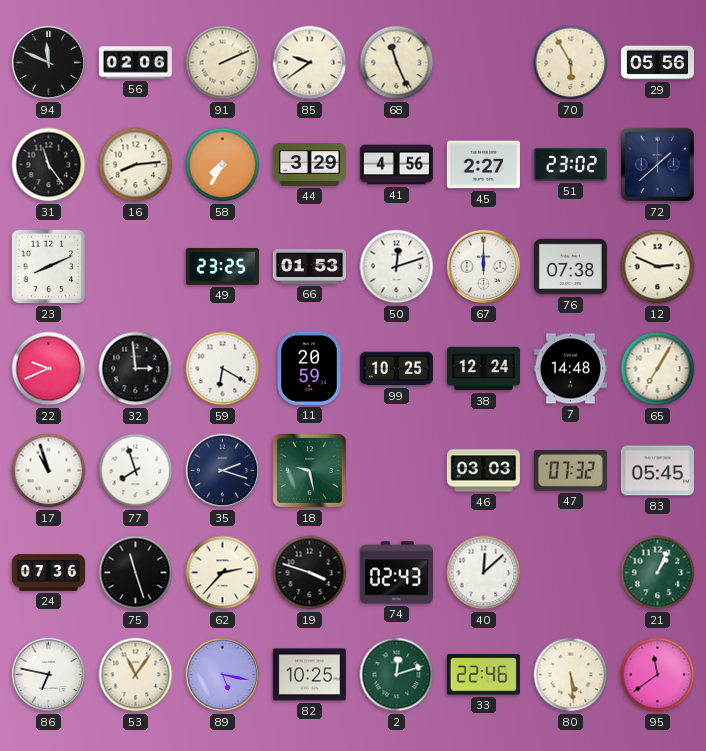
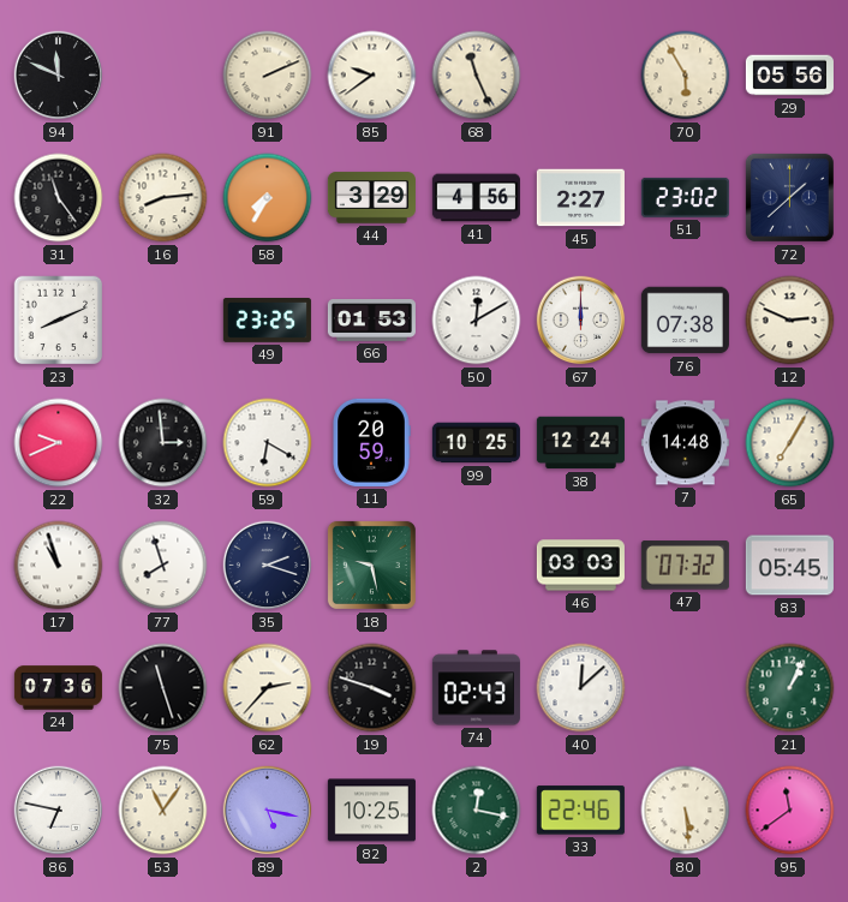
56: 02:06 -> none (135, 63)
50: 12:12 -> 12:10 (477, 321)
2: 12:12 -> 12:17 (477, 811)
